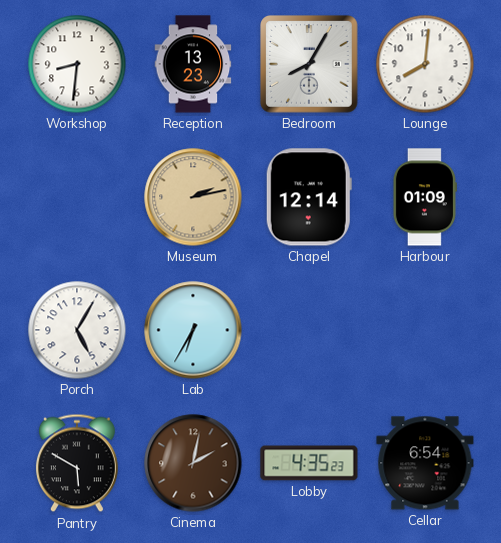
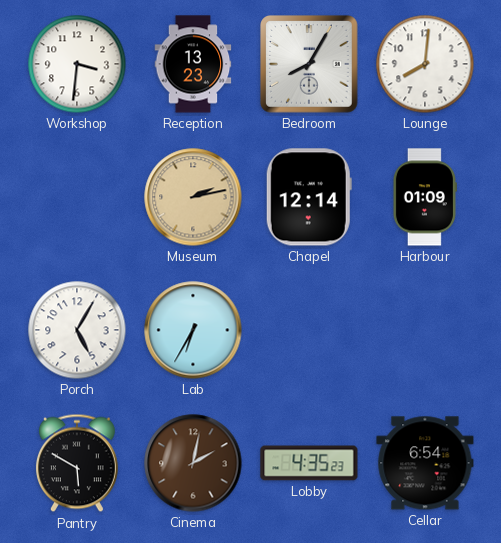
Workshop: 8:31 -> 3:31 (77, 64)
